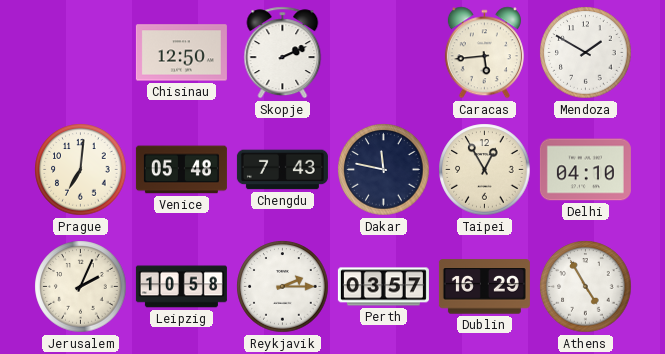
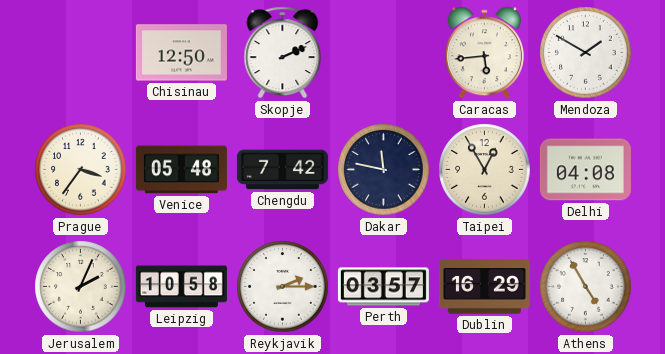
Prague: 7:01 -> 3:36 (81, 170)
Chengdu: 7:43 -> 7:42 (282, 170)
Delhi: 04:10 -> 04:08 (585, 170)
